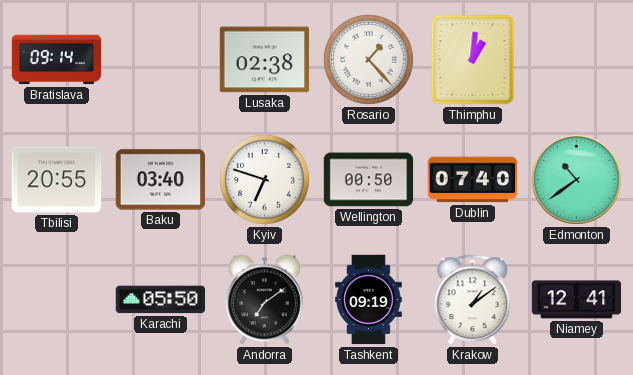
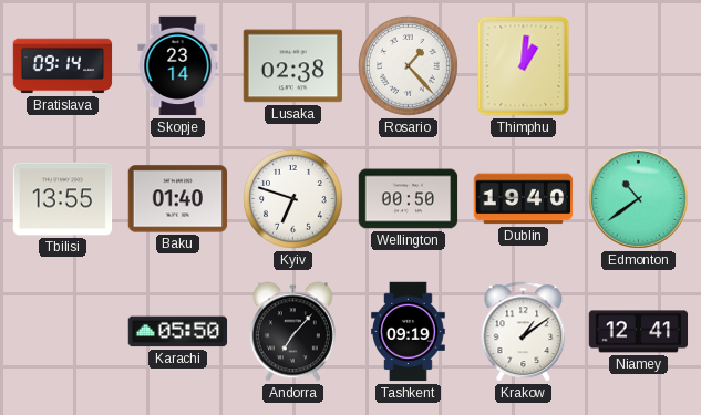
Skopje: none -> 23:14 (178, 66)
Tbilisi: 20:55 -> 13:55 (63, 199)
Baku: 03:40 -> 01:40 (178, 199)
Dublin: 07:40 -> 19:40 (524, 199)
Andorra: 7:09 -> 7:07 (292, 332)
